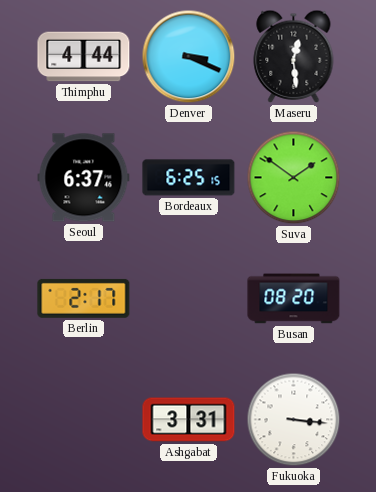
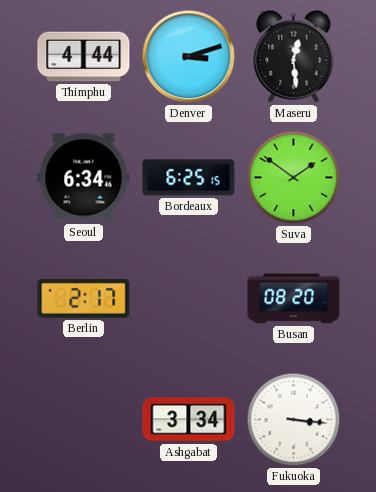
Denver: 3:19 -> 3:12 (189, 57)
Seoul: 6:37 -> 6:34 (84, 178)
Ashgabat: 3:31 -> 3:34 (189, 420)
